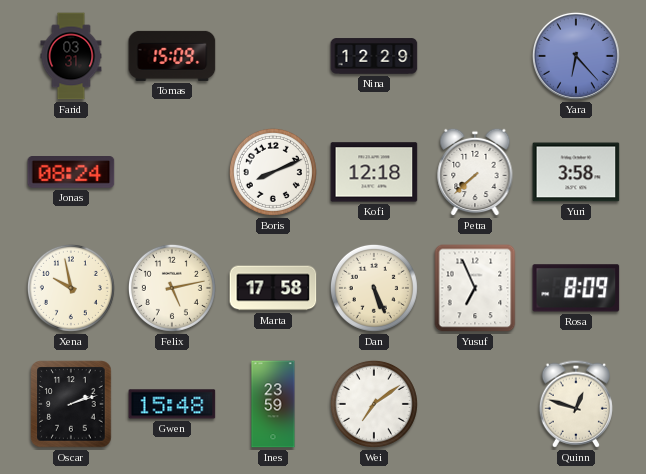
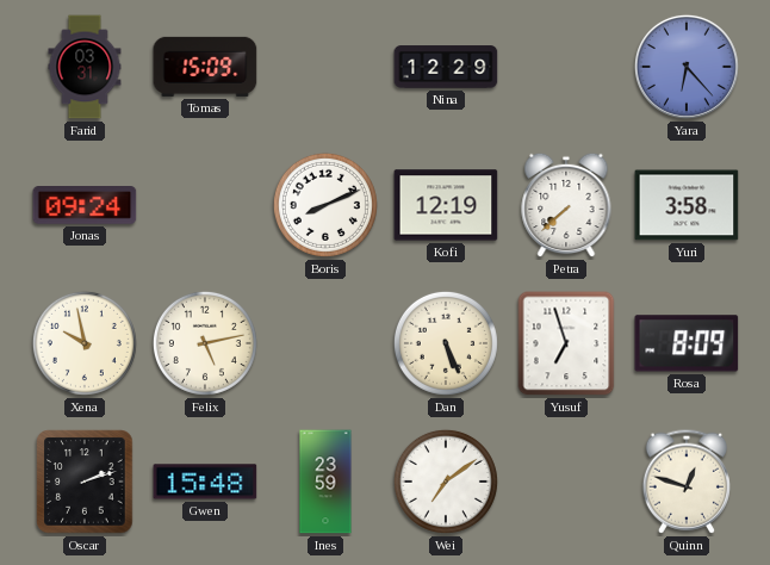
Jonas: 08:24 -> 09:24 (85, 205)
Kofi: 12:18 -> 12:19 (446, 205)
Marta: 17:58 -> none (273, 288)
Yusuf: 6:56 -> 6:57 (566, 343)
